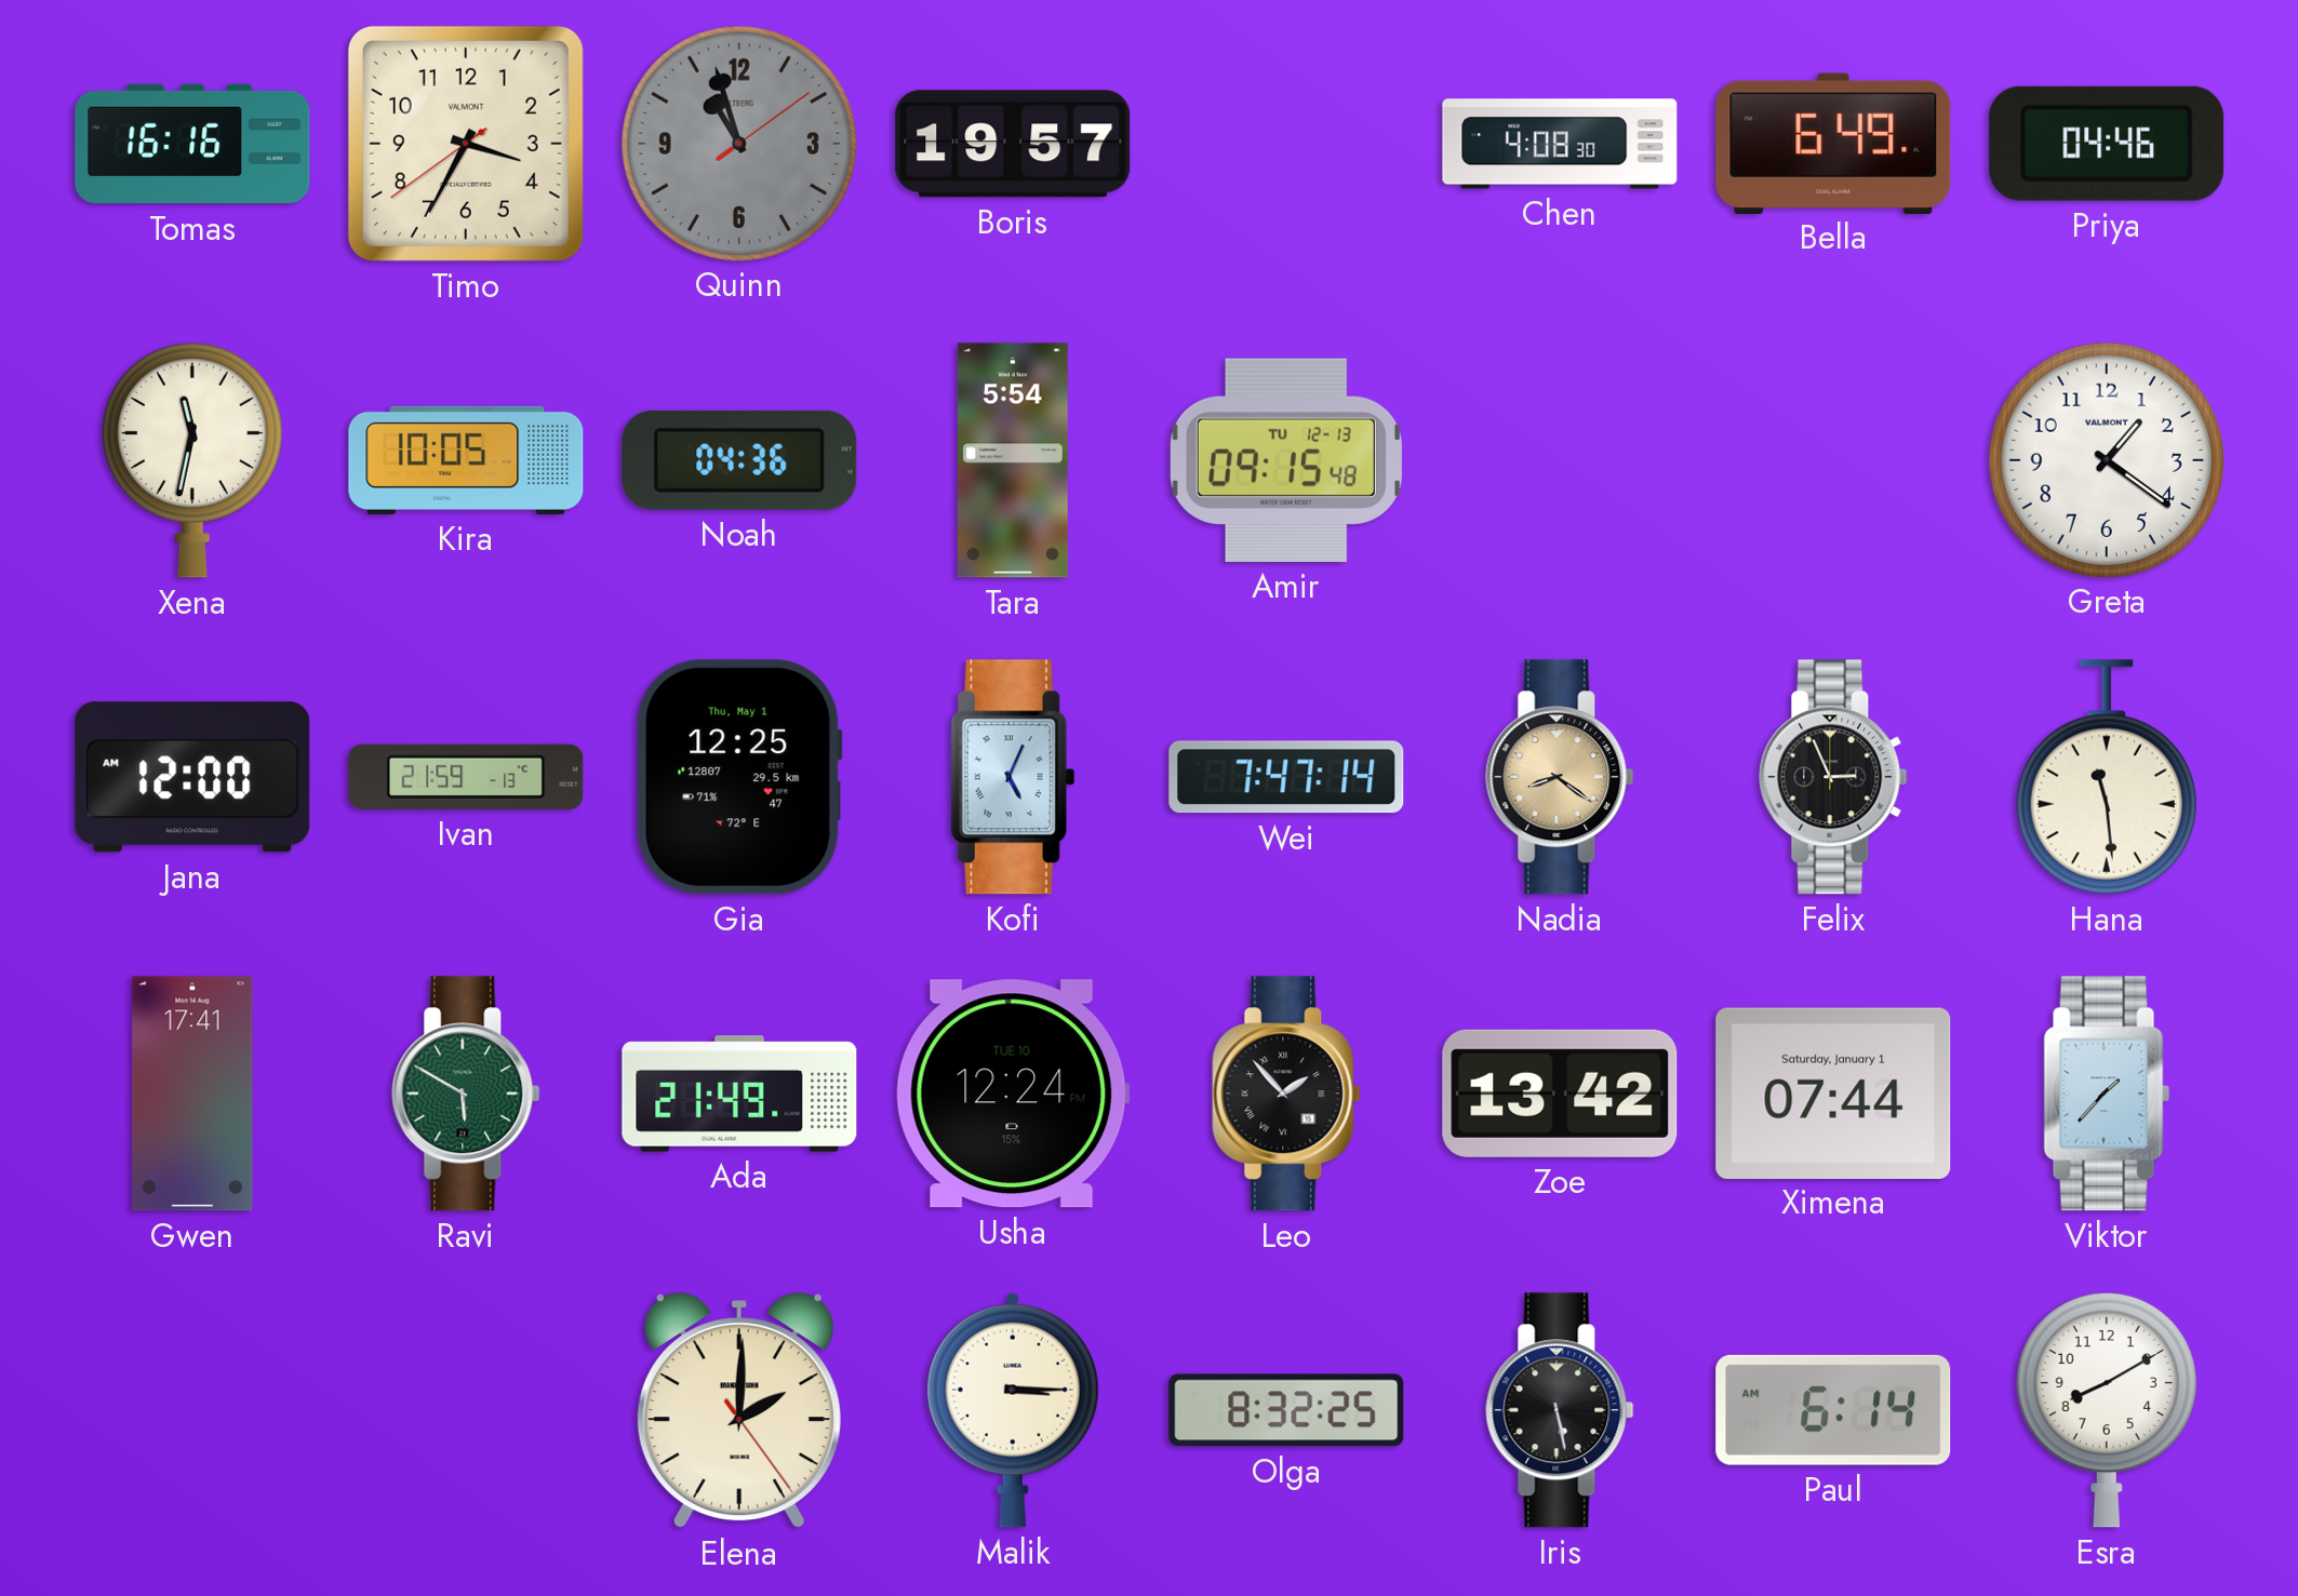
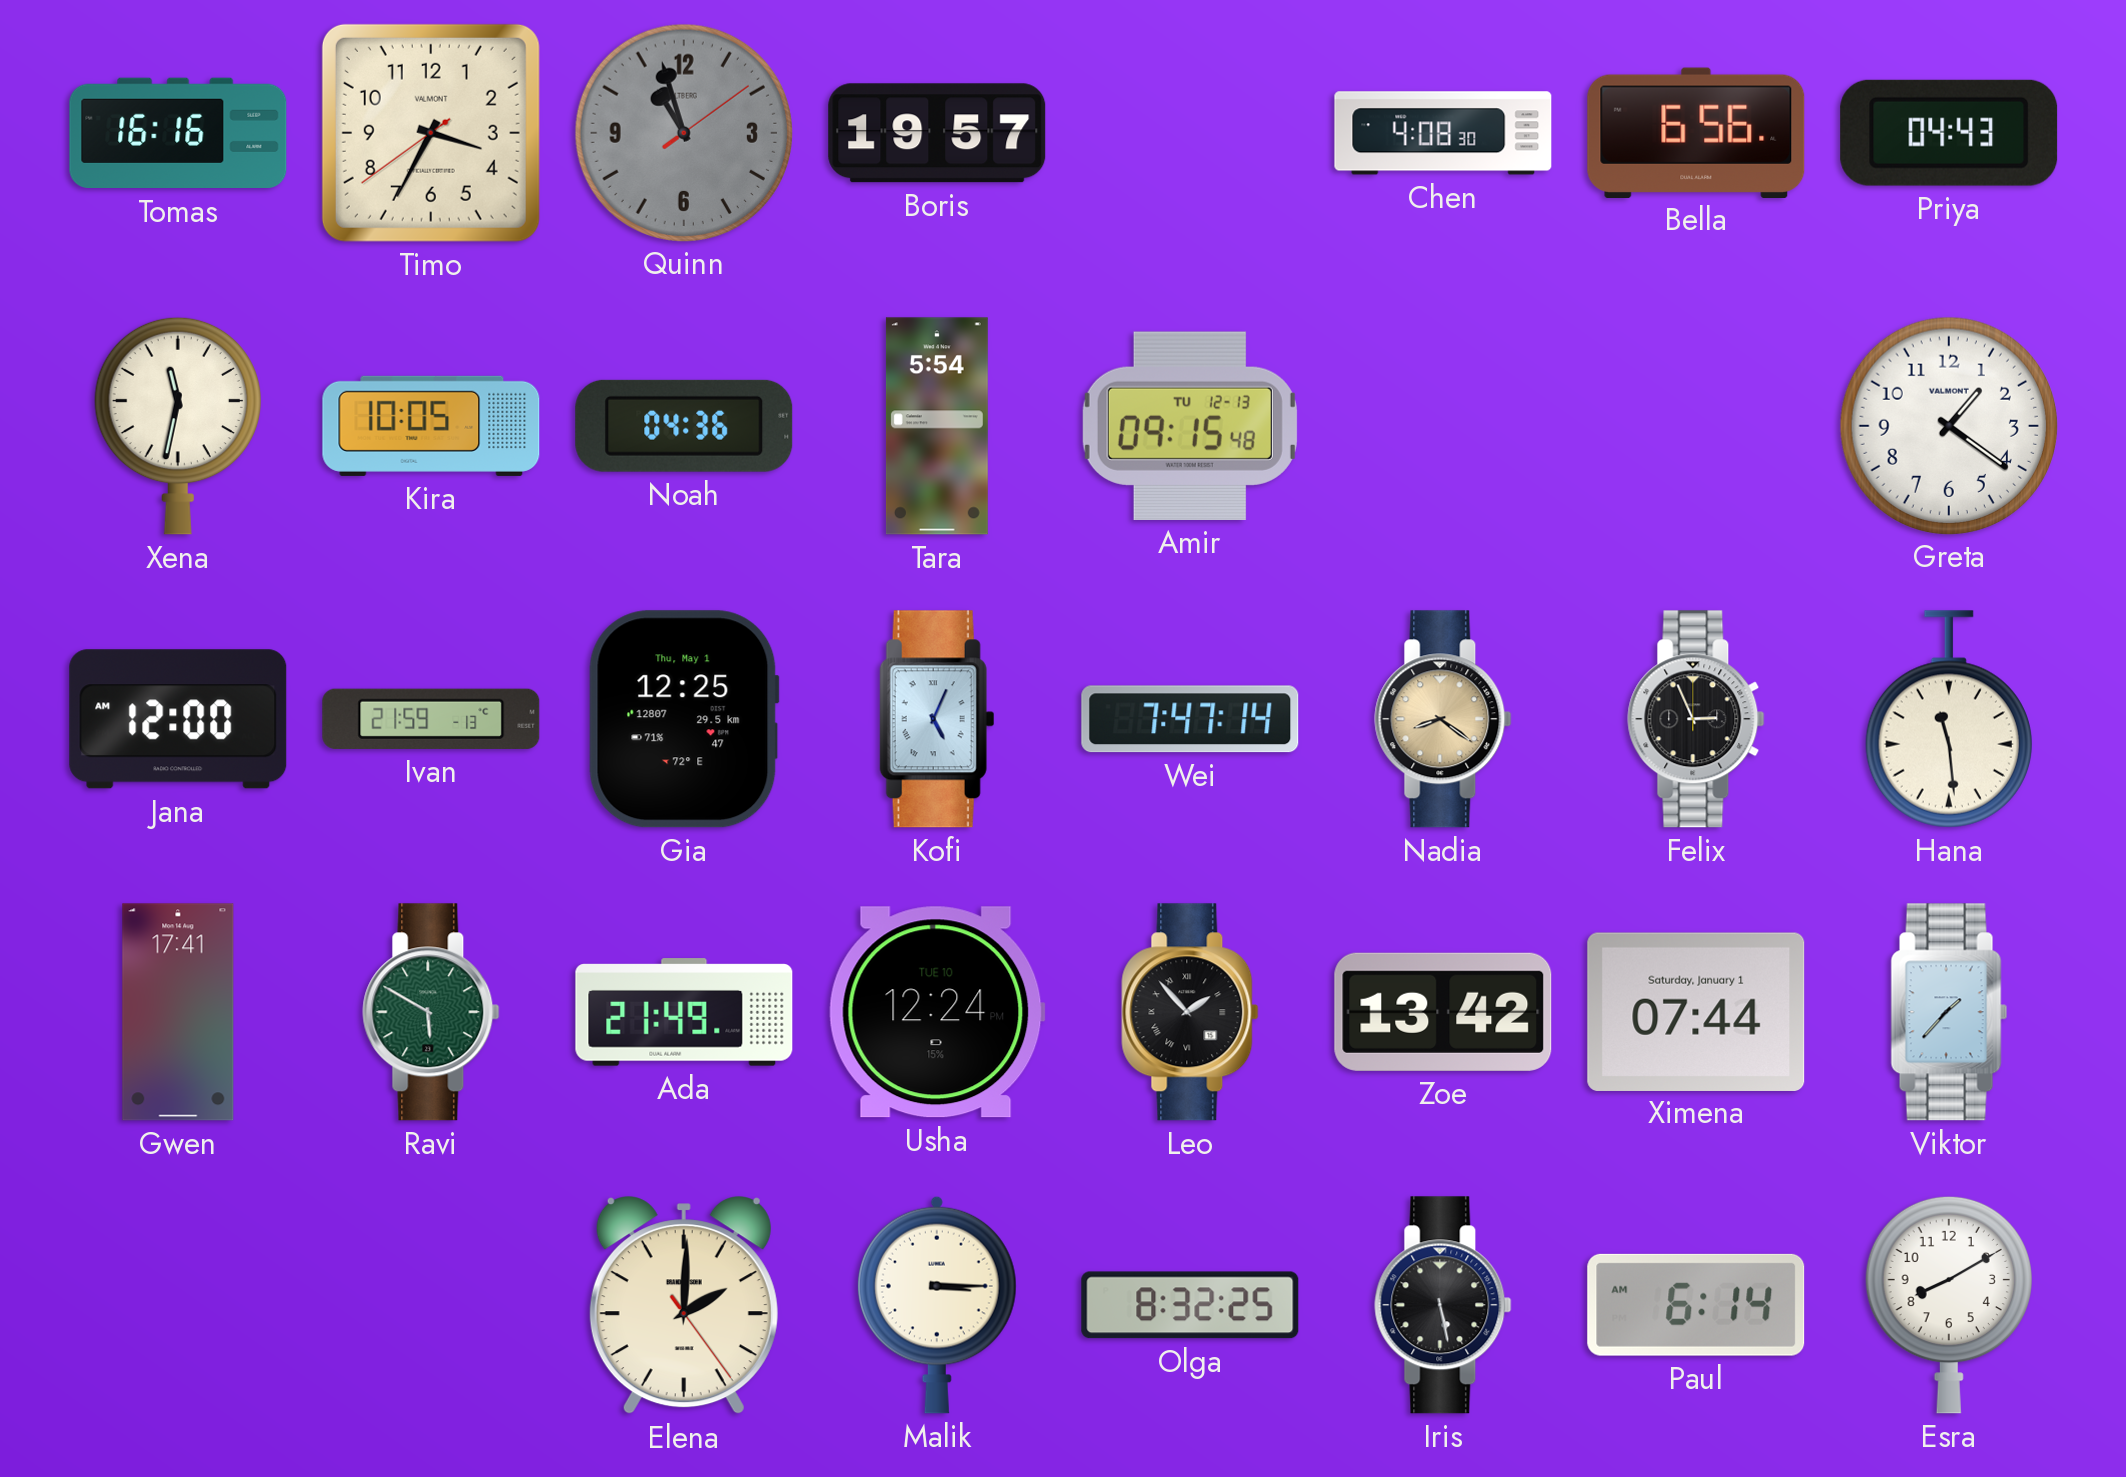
Bella: 6:49 -> 6:56 (1696, 132)
Priya: 04:46 -> 04:43 (1949, 133)
